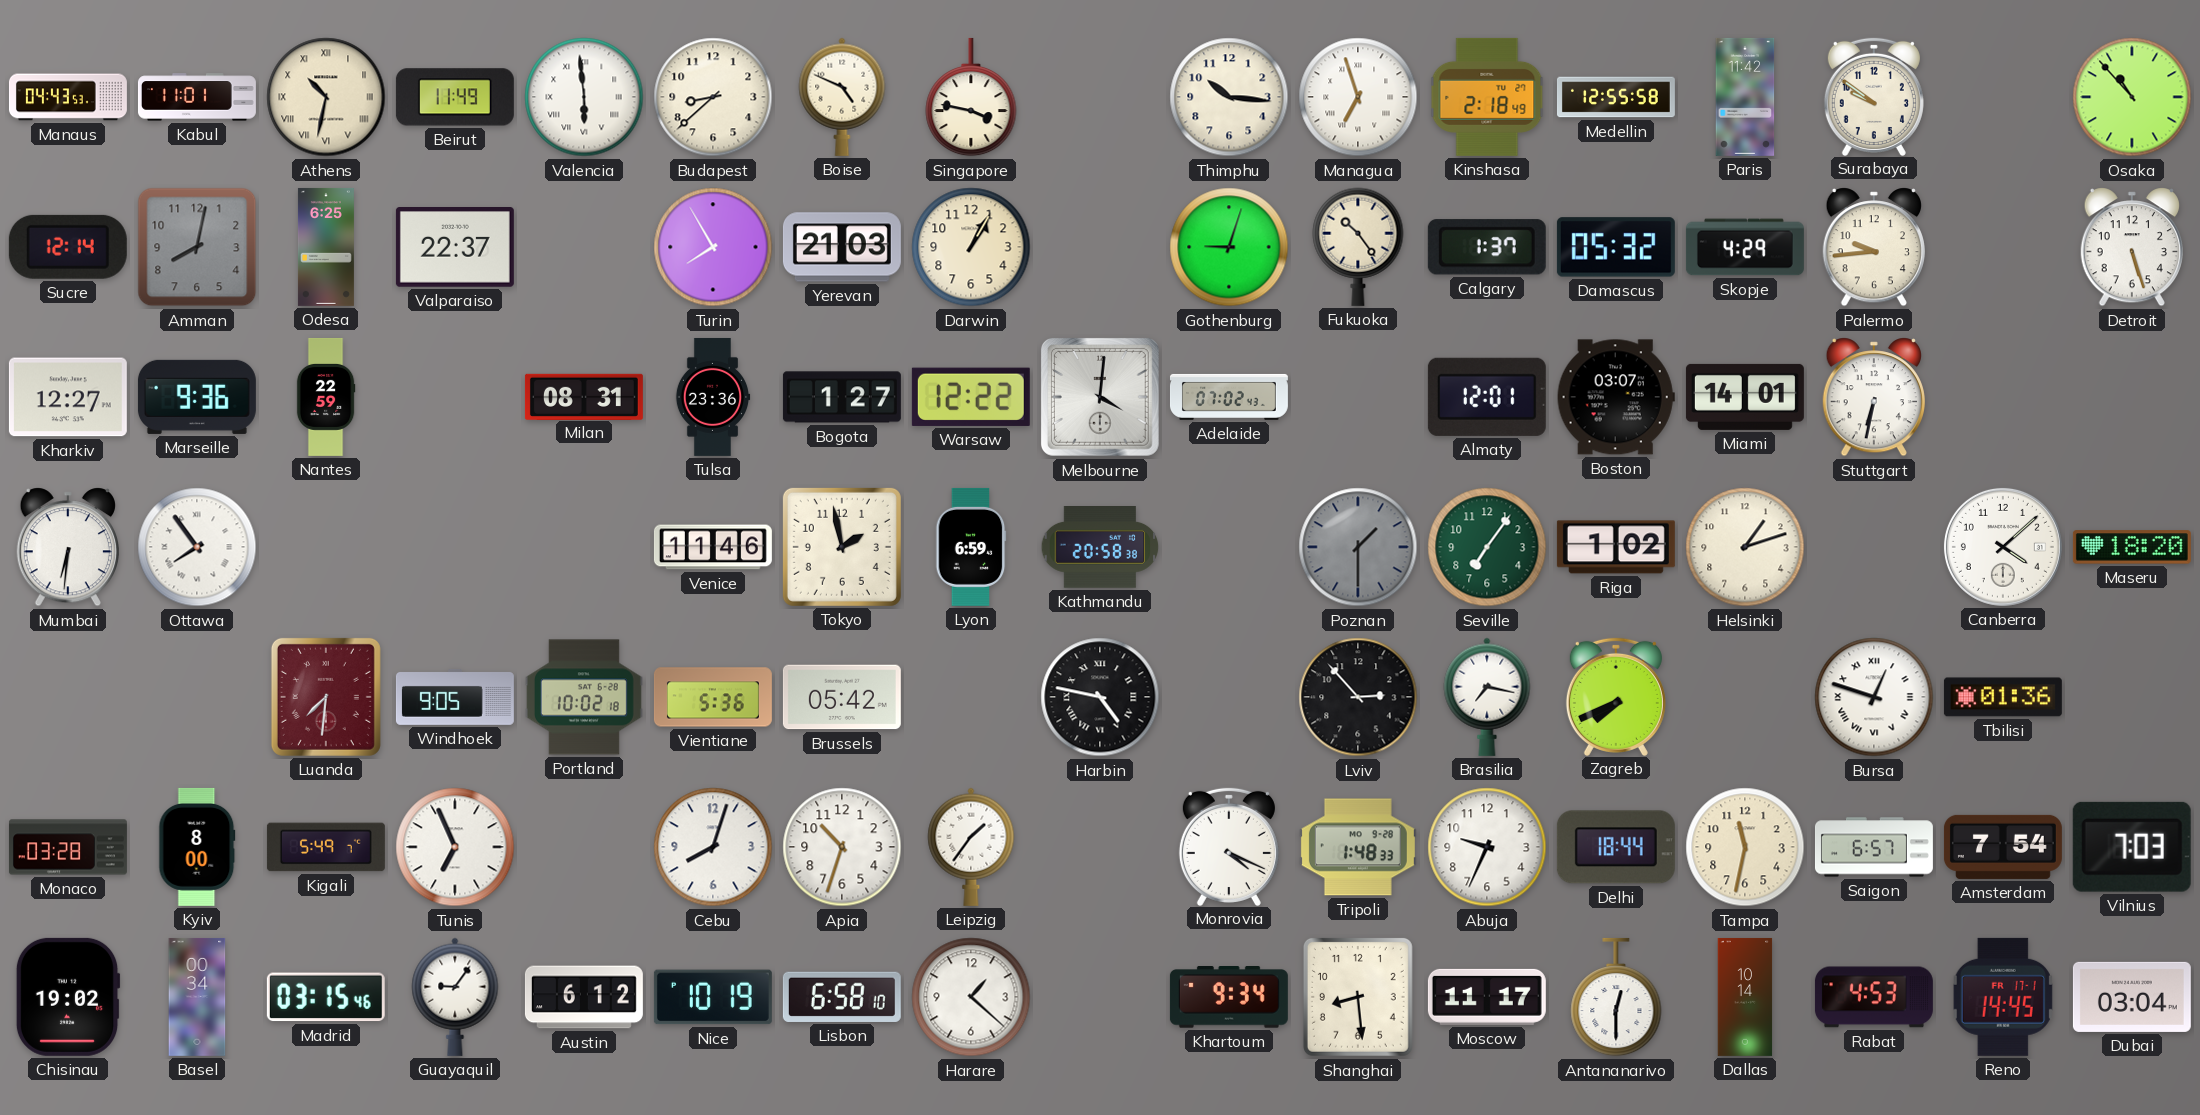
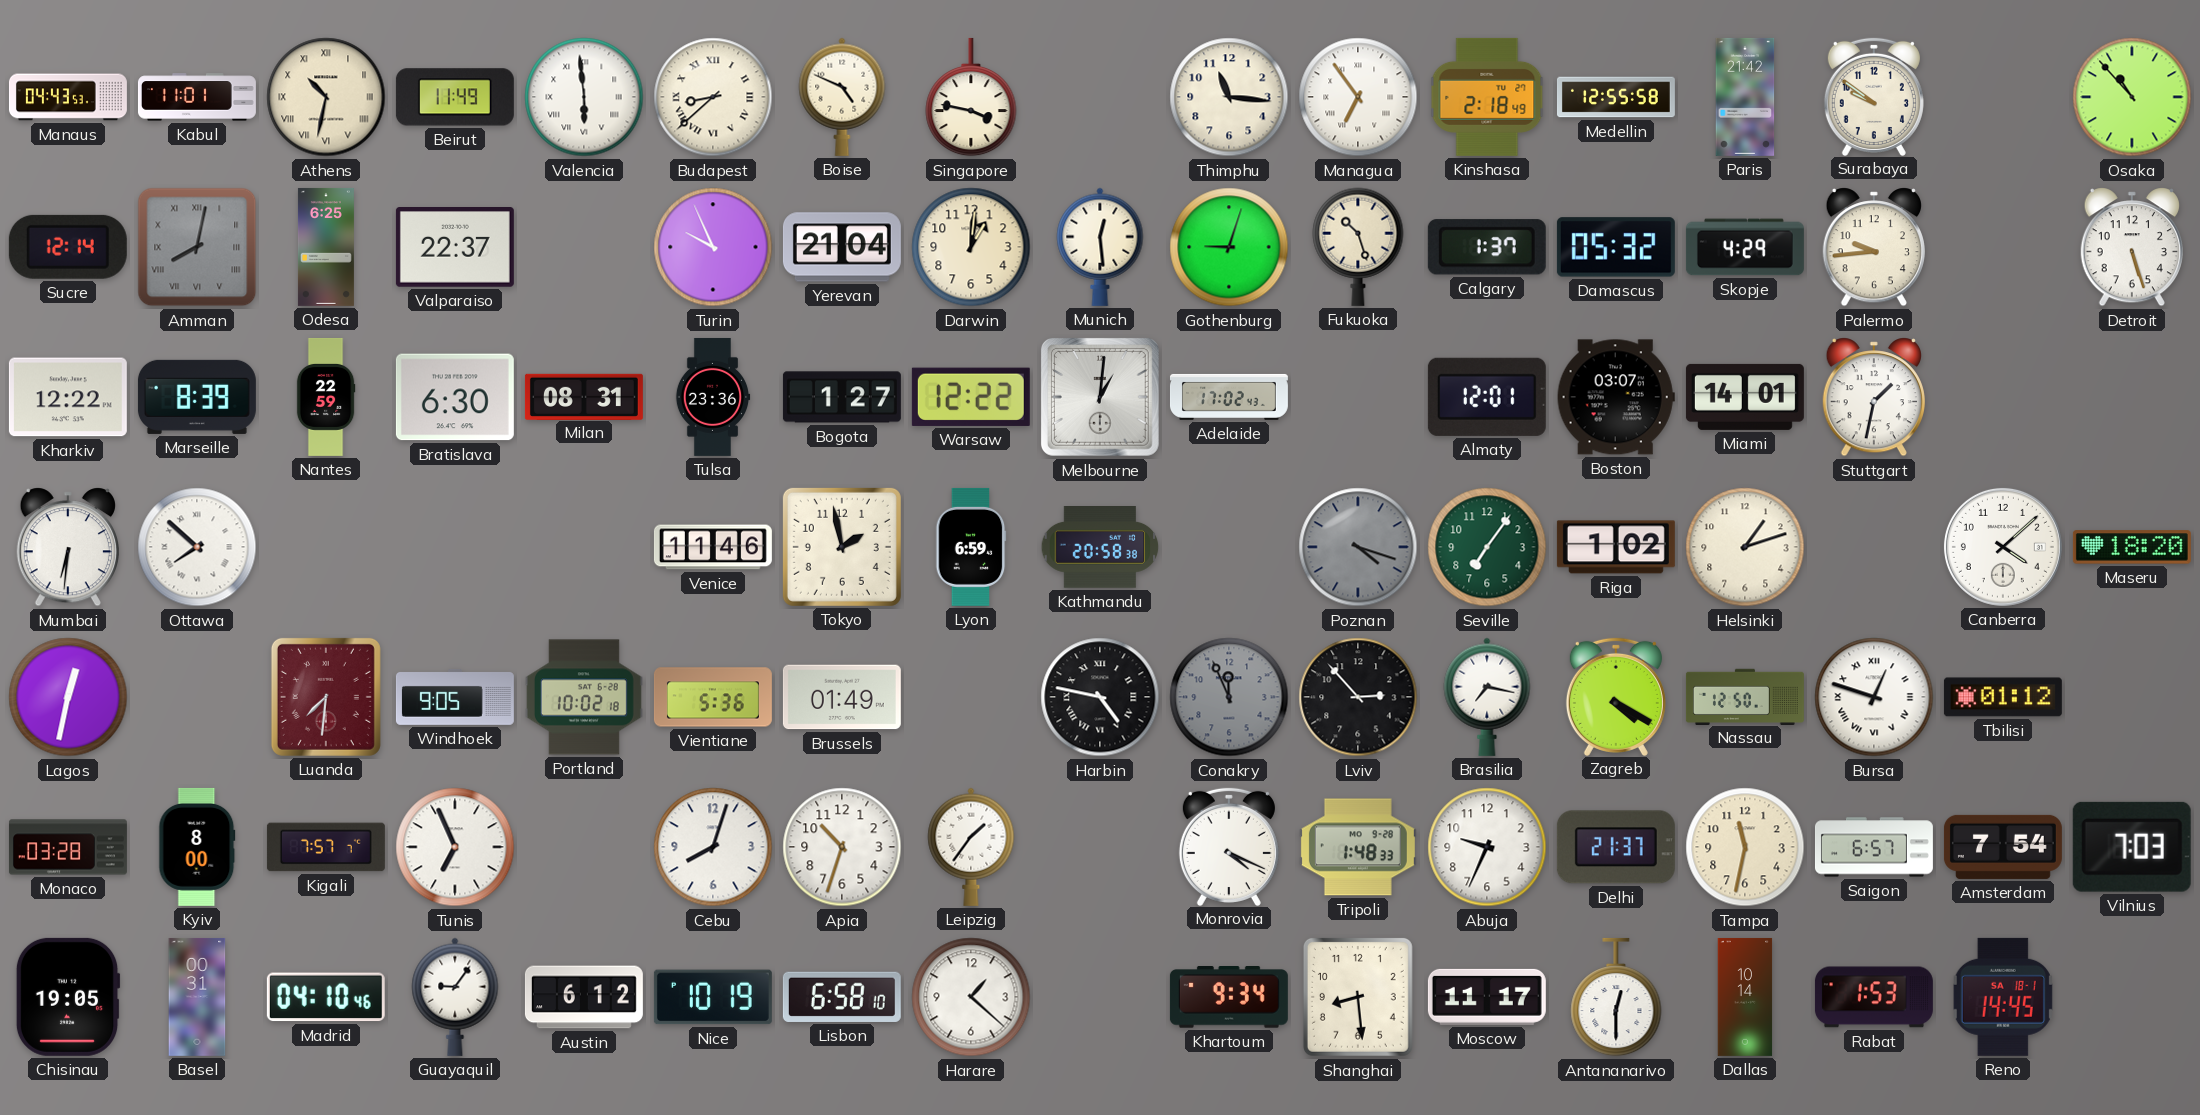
Budapest numerals: Arabic -> Roman (713, 97)
Thimphu: 10:16 -> 11:16 (1229, 97)
Managua: 6:57 -> 6:54 (1358, 97)
Paris: 11:42 -> 21:42 (1745, 97)
Amman numerals: Arabic -> Roman (197, 247)
Turin: 7:55 -> 9:56 (713, 247)
Yerevan: 21:03 -> 21:04 (842, 247)
Darwin: 1:05 -> 1:01 (971, 247)
Munich: none -> 12:29 (1100, 247)
Fukuoka: 10:24 -> 10:27 (1358, 247)
Kharkiv: 12:27 -> 12:22 (68, 397)
Marseille: 9:36 -> 8:39 (197, 397)
Bratislava: none -> 6:30 (455, 397)
Melbourne: 4:01 -> 1:01 (1100, 397)
Adelaide: 07:02 -> 17:02 (1229, 397)
Stuttgart: 6:32 -> 1:32 (1874, 397)
Ottawa: 7:54 -> 7:52 (197, 547)
Poznan: 1:30 -> 4:18 (1358, 547)
Lagos: none -> 12:32 (68, 697)
Brussels: 05:42 -> 01:49 (842, 697)
Conakry: none -> 11:56 (1229, 697)
Zagreb: 7:41 -> 4:20 (1616, 696)
Nassau: none -> 12:50 (1745, 696)
Tbilisi: 01:36 -> 01:12 (2003, 697)
Kigali: 5:49 -> 7:57 (326, 847)
Delhi: 18:44 -> 21:37 (1616, 847)
Chisinau: 19:02 -> 19:05 (68, 997)
Basel: 00:34 -> 00:31 (197, 997)
Madrid: 03:15 -> 04:10 (326, 997)
Rabat: 4:53 -> 1:53 (1874, 997)
Reno date: FR 17-1 -> SA 18-1 (2003, 997)
Dubai: 03:04 -> none (2132, 997)
